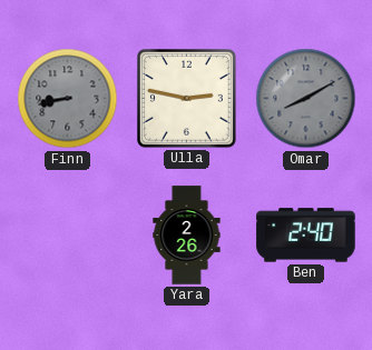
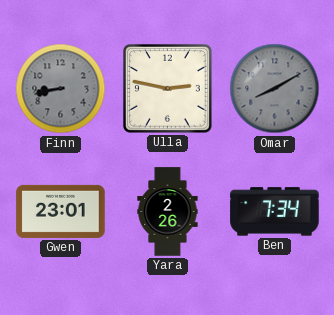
Gwen: none -> 23:01 (61, 211)
Ben: 2:40 -> 7:34 (275, 212)
